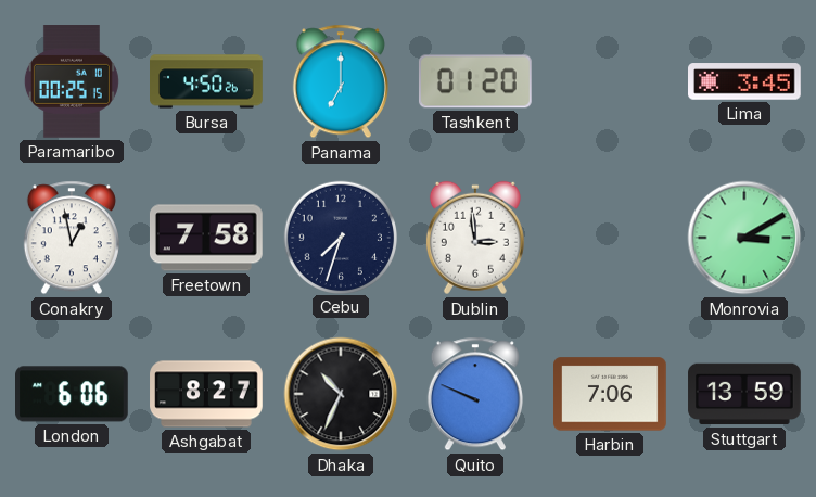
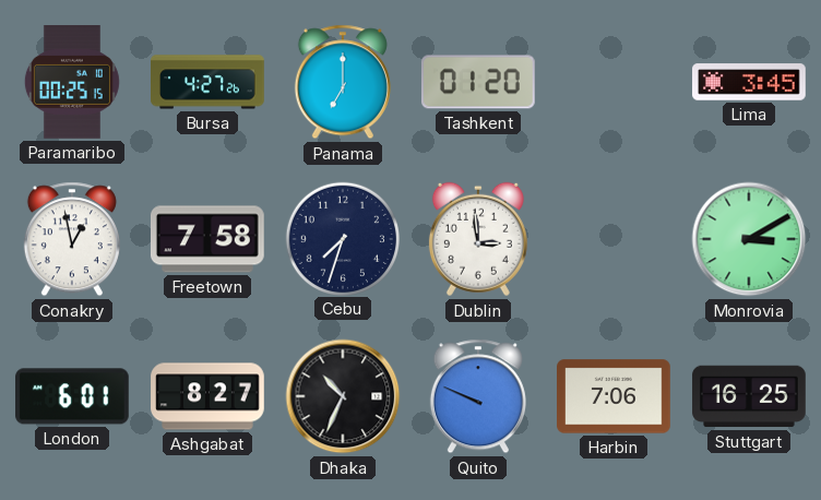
Bursa: 4:50 -> 4:27 (209, 82)
London: 6:06 -> 6:01 (73, 396)
Stuttgart: 13:59 -> 16:25 (749, 396)
